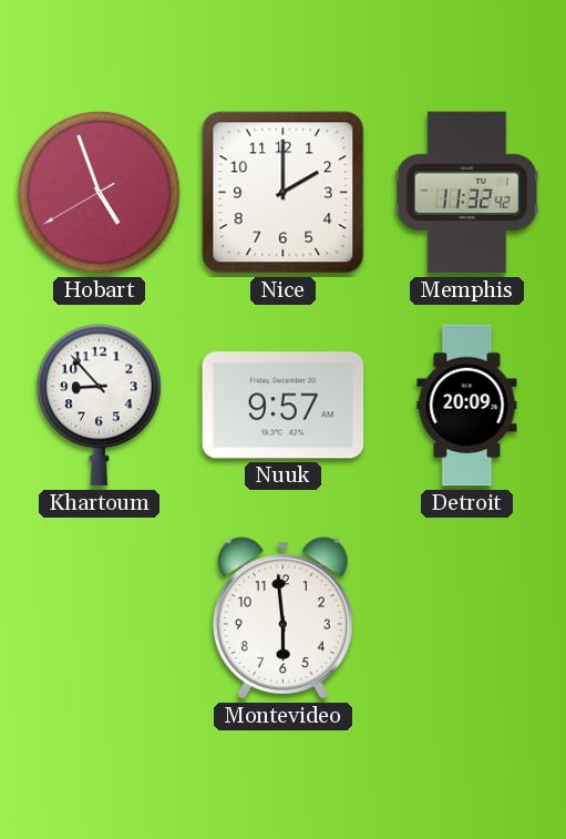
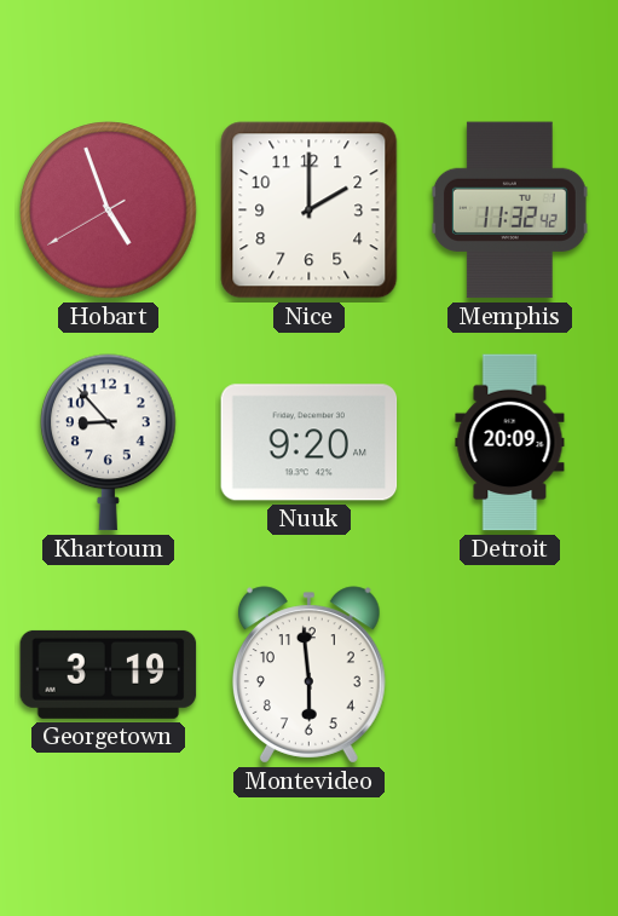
Nuuk: 9:57 -> 9:20 (310, 443)
Georgetown: none -> 3:19 (109, 674)
